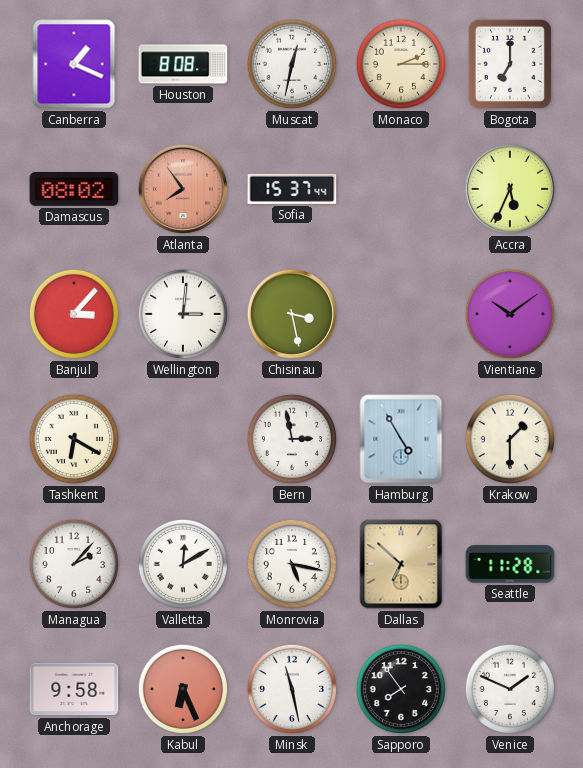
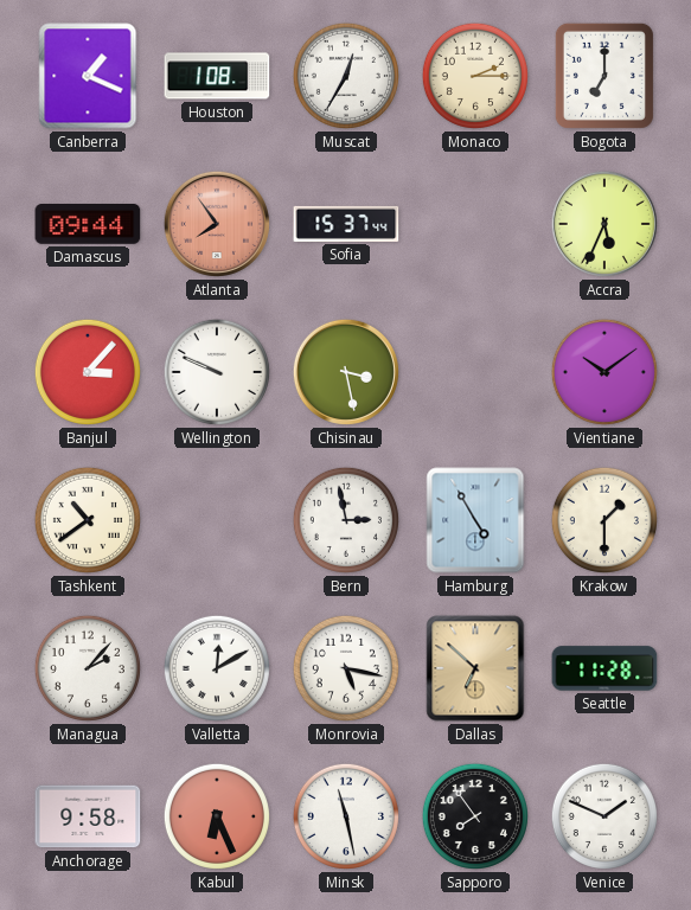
Houston: 8:08 -> 1:08 (217, 76)
Muscat: 12:32 -> 12:35 (346, 76)
Damascus: 08:02 -> 09:44 (88, 225)
Wellington: 3:01 -> 9:49 (217, 372)
Tashkent: 6:20 -> 10:39 (88, 520)
